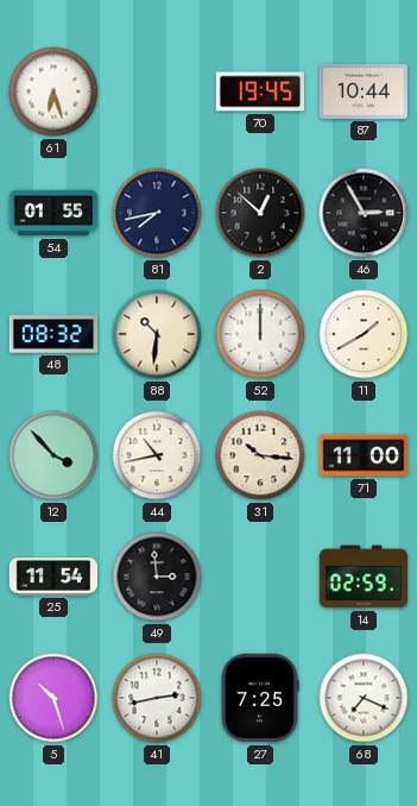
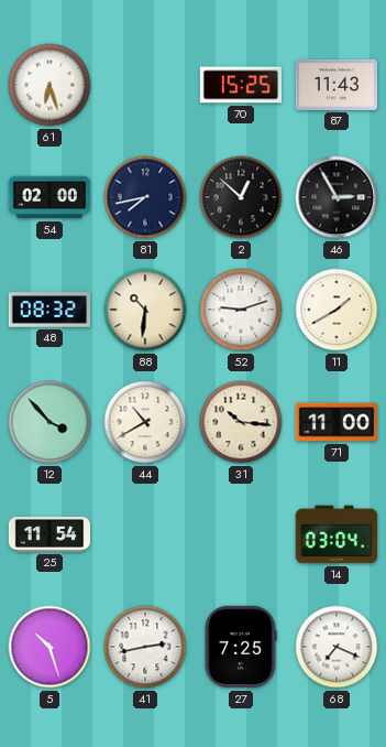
70: 19:45 -> 15:25 (241, 85)
87: 10:44 -> 11:43 (337, 85)
54: 01:55 -> 02:00 (49, 197)
52: 12:00 -> 9:12 (241, 310)
44: 10:43 -> 10:40 (145, 422)
49: 2:59 -> none (157, 577)
14: 02:59 -> 03:04 (337, 534)
